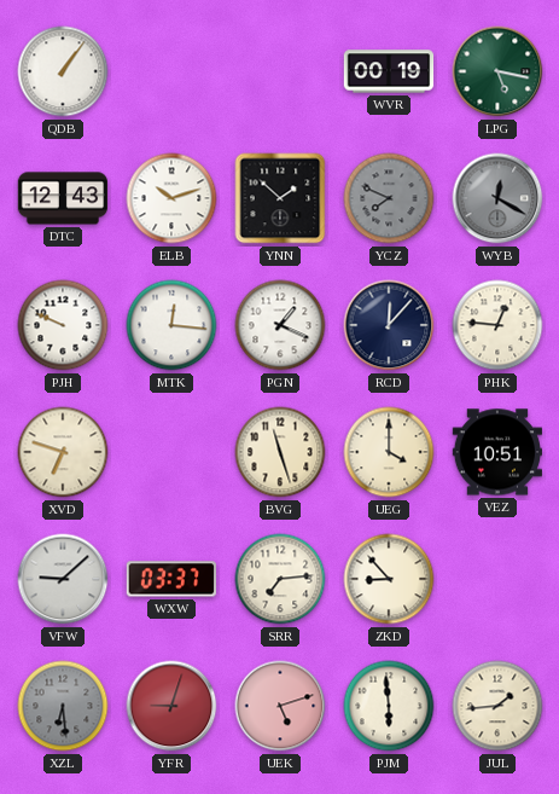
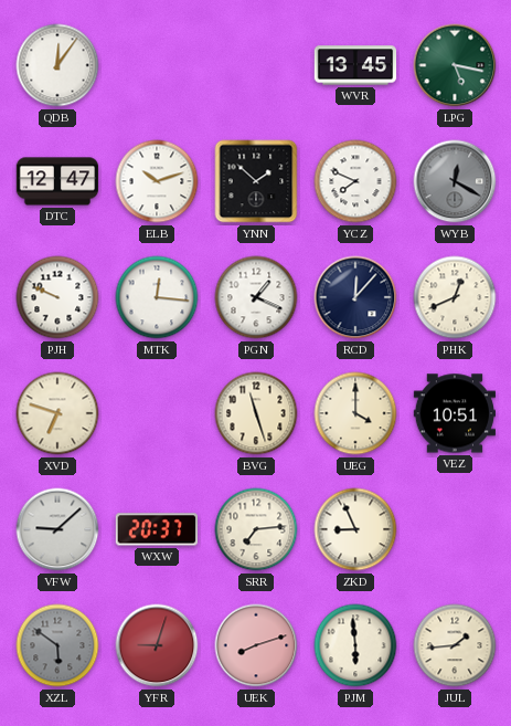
QDB: 1:06 -> 12:06 (57, 65)
WVR: 00:19 -> 13:45 (355, 65)
DTC: 12:43 -> 12:47 (57, 181)
YCZ dial: grey -> white (355, 181)
PHK: 12:46 -> 12:41 (455, 297)
WXW: 03:37 -> 20:37 (157, 529)
ZKD: 8:53 -> 8:56 (355, 529)
XZL: 6:29 -> 5:51 (57, 645)
UEK: 5:12 -> 8:12 (256, 645)
